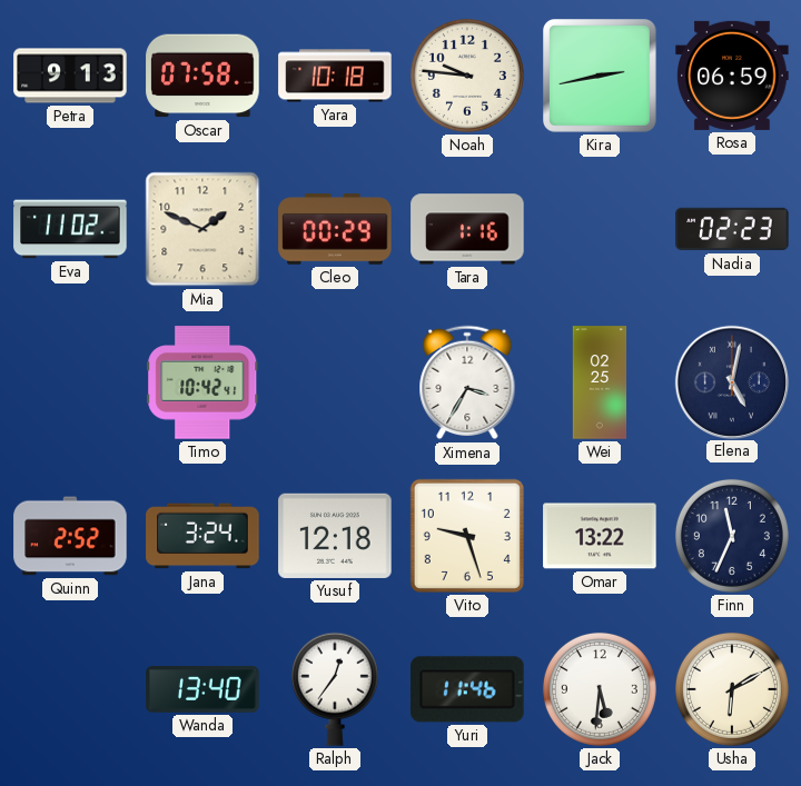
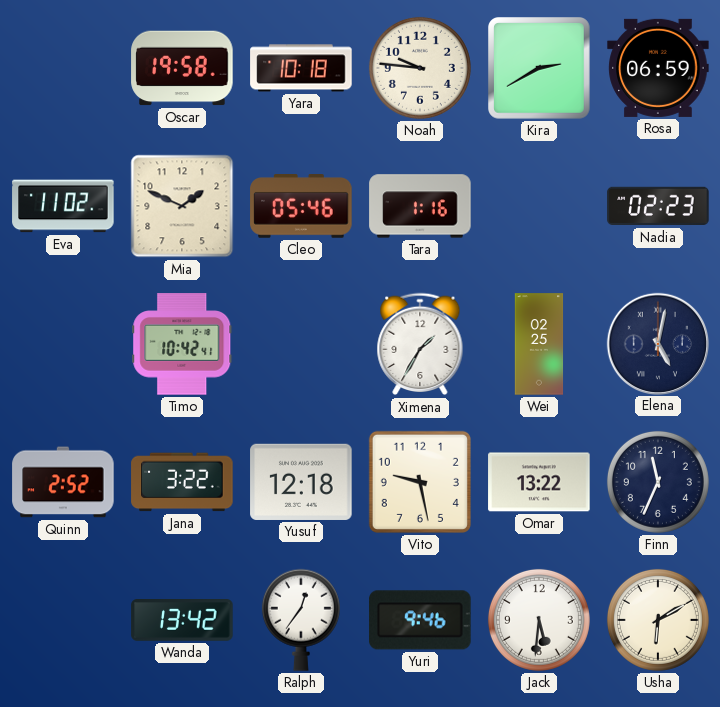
Petra: 9:13 -> none (70, 76)
Oscar: 07:58 -> 19:58 (182, 68)
Kira: 2:43 -> 2:40 (540, 69)
Cleo: 00:29 -> 05:46 (301, 207)
Ximena: 3:35 -> 1:35 (420, 344)
Jana: 3:24 -> 3:22 (182, 482)
Vito: 9:27 -> 9:28 (420, 482)
Wanda: 13:40 -> 13:42 (182, 621)
Yuri: 11:46 -> 9:46 (420, 620)
